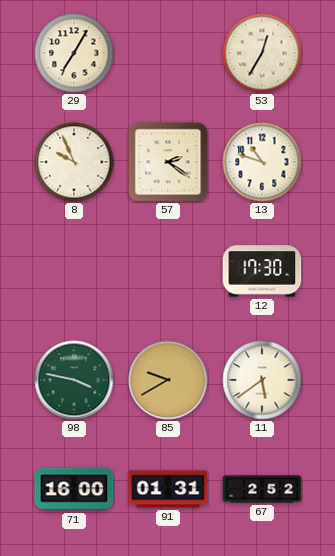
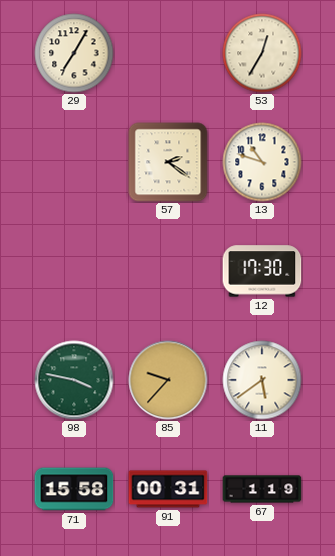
8: 9:56 -> none (74, 162)
85: 9:40 -> 9:37 (168, 380)
71: 16:00 -> 15:58 (74, 489)
91: 01:31 -> 00:31 (168, 489)
67: 2:52 -> 1:19 (262, 489)
